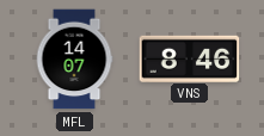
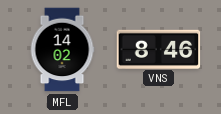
MFL: 14:07 -> 14:02 (62, 50)
